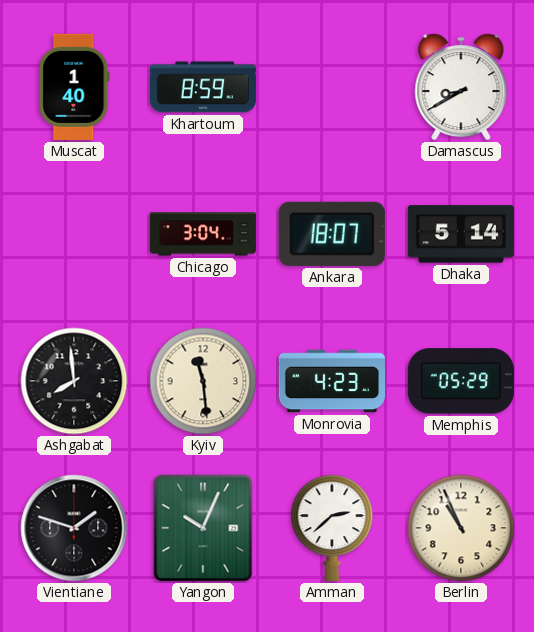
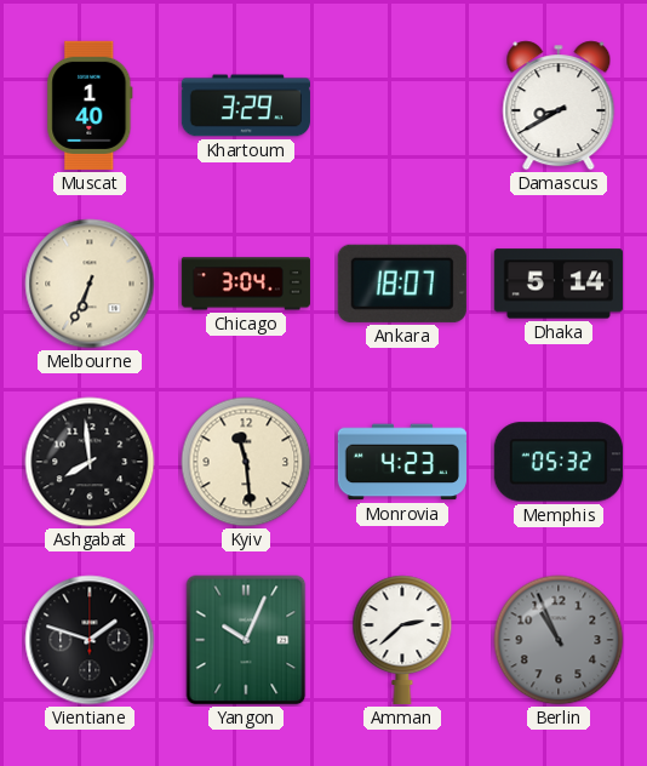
Khartoum: 8:59 -> 3:29 (246, 105)
Melbourne: none -> 6:34 (90, 284)
Memphis: 05:29 -> 05:32 (559, 462)
Berlin dial: cream -> grey (559, 640)
